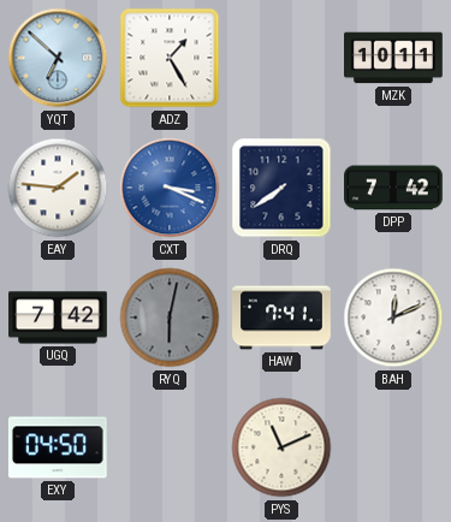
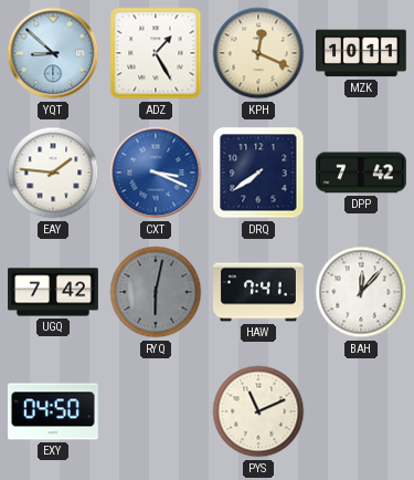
YQT: 6:52 -> 8:52 (53, 53)
KPH: none -> 12:19 (258, 53)
BAH: 12:11 -> 12:07 (361, 292)
